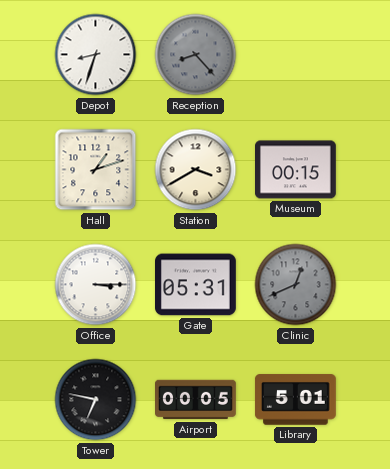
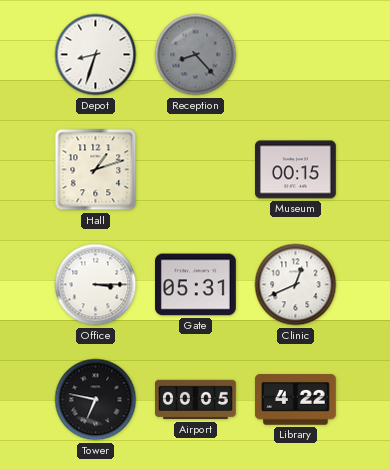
Station: 3:40 -> none (196, 170)
Clinic dial: grey -> white (296, 285)
Library: 5:01 -> 4:22 (295, 400)
